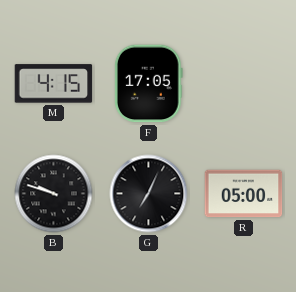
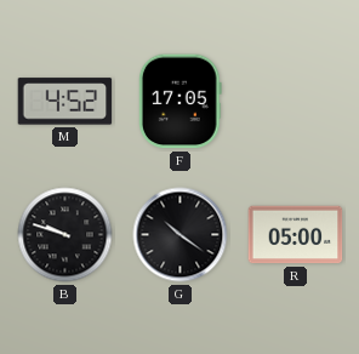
M: 4:15 -> 4:52 (65, 102)
G: 7:04 -> 10:21 (181, 235)
